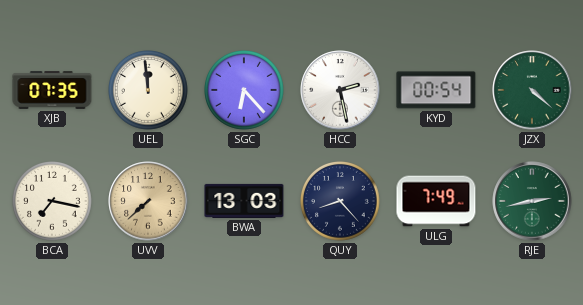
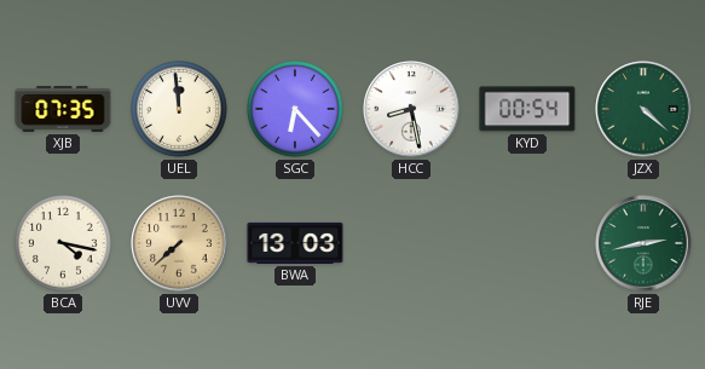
HCC: 2:28 -> 8:28 (411, 109)
BCA: 7:17 -> 4:17 (64, 244)
QUY: 8:23 -> none (341, 202)
ULG: 7:49 -> none (436, 201)
